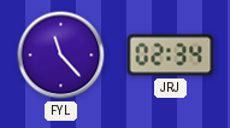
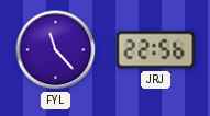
JRJ: 02:34 -> 22:56 (156, 50)
